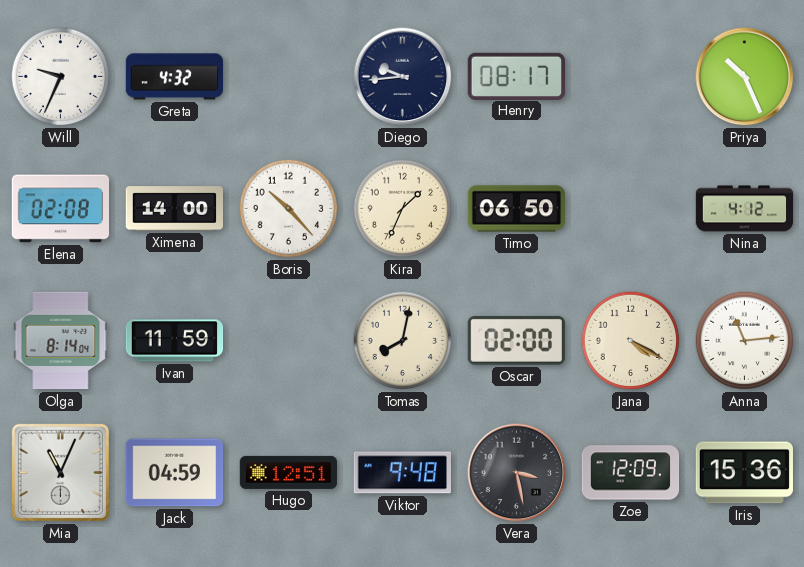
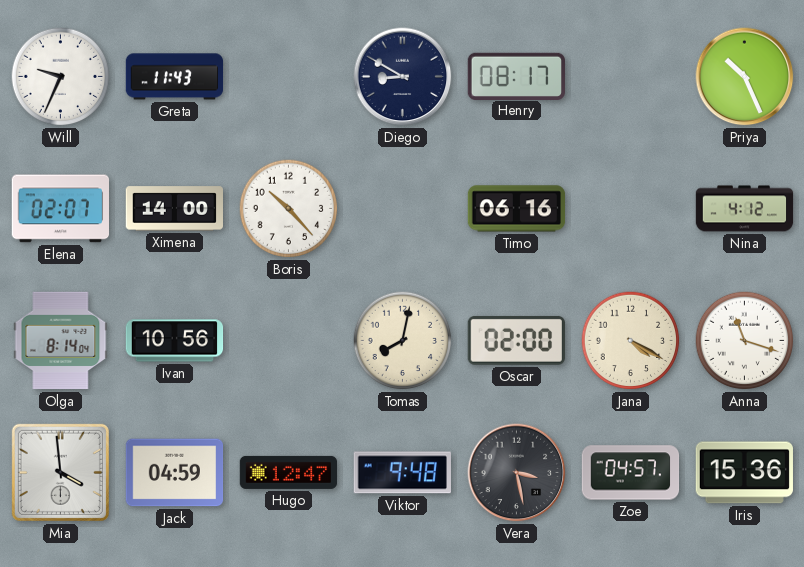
Greta: 4:32 -> 11:43 (175, 77)
Diego: 9:44 -> 8:50 (403, 77)
Elena: 02:08 -> 02:07 (60, 209)
Kira: 1:34 -> none (403, 209)
Timo: 06:50 -> 06:16 (517, 209)
Ivan: 11:59 -> 10:56 (175, 341)
Anna: 11:14 -> 11:18 (745, 341)
Mia: 11:04 -> 3:59 (60, 472)
Hugo: 12:51 -> 12:47 (289, 472)
Zoe: 12:09 -> 04:57 (631, 473)
